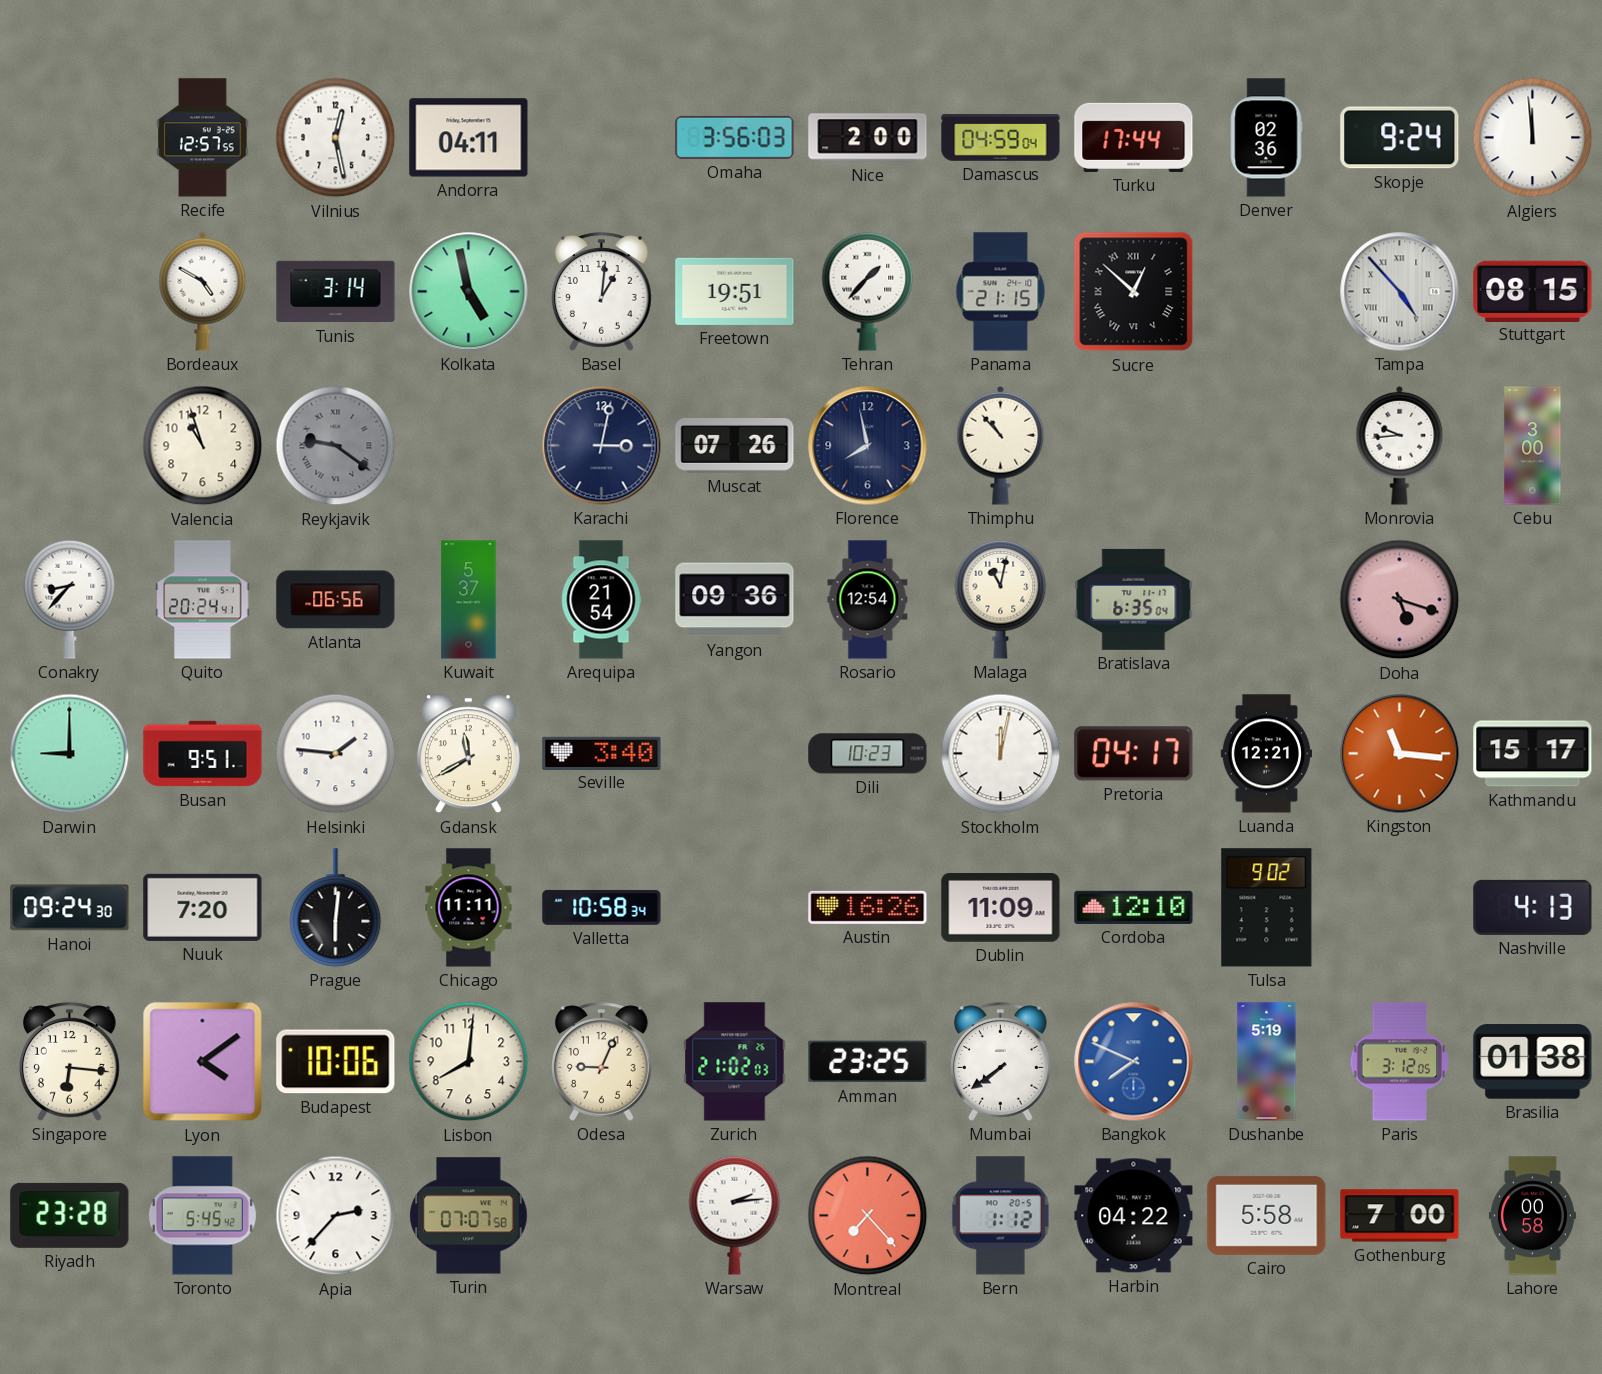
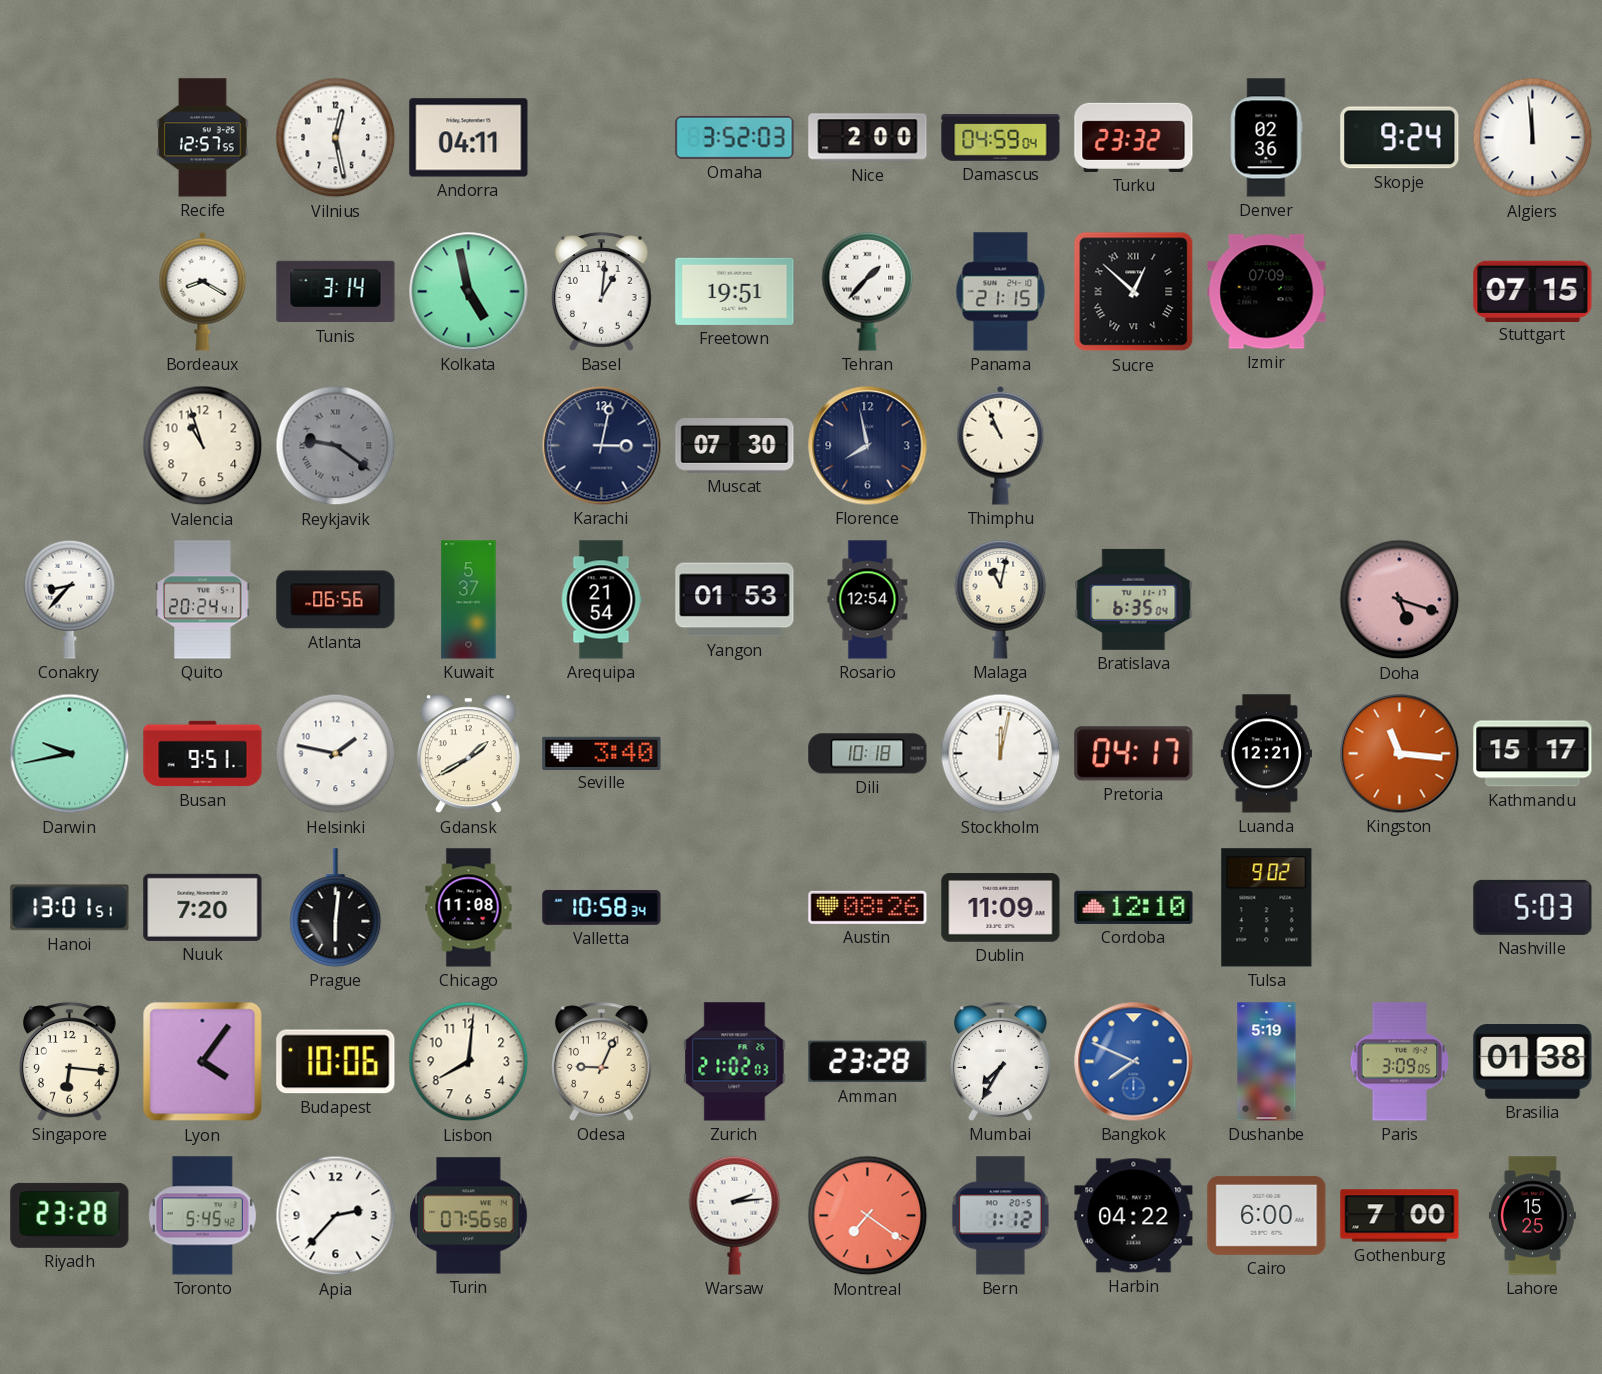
Omaha: 3:56 -> 3:52 (735, 137)
Turku: 17:44 -> 23:32 (1134, 137)
Bordeaux: 4:50 -> 8:20 (203, 291)
Izmir: none -> 07:09 (1267, 292)
Tampa: 4:53 -> none (1400, 292)
Stuttgart: 08:15 -> 07:15 (1533, 291)
Muscat: 07:26 -> 07:30 (735, 446)
Thimphu: 10:53 -> 10:56 (1001, 445)
Monrovia: 9:44 -> none (1400, 445)
Cebu: 3:00 -> none (1533, 446)
Yangon: 09:36 -> 01:53 (735, 600)
Darwin: 9:00 -> 9:43 (70, 754)
Helsinki: 1:46 -> 1:47 (336, 754)
Gdansk: 11:40 -> 1:40 (468, 754)
Dili: 10:23 -> 10:18 (868, 754)
Hanoi: 09:24 -> 13:01 (70, 908)
Chicago: 11:11 -> 11:08 (469, 908)
Austin: 16:26 -> 08:26 (868, 907)
Nashville: 4:13 -> 5:03 (1533, 907)
Lyon: 4:09 -> 4:06 (203, 1062)
Amman: 23:25 -> 23:28 (868, 1062)
Mumbai: 7:39 -> 7:35 (1001, 1062)
Paris: 3:12 -> 3:09 (1400, 1062)
Turin: 07:07 -> 07:56 (469, 1216)
Montreal: 7:23 -> 7:21 (868, 1216)
Cairo: 5:58 -> 6:00 (1267, 1215)
Lahore: 00:58 -> 15:25 (1532, 1216)
